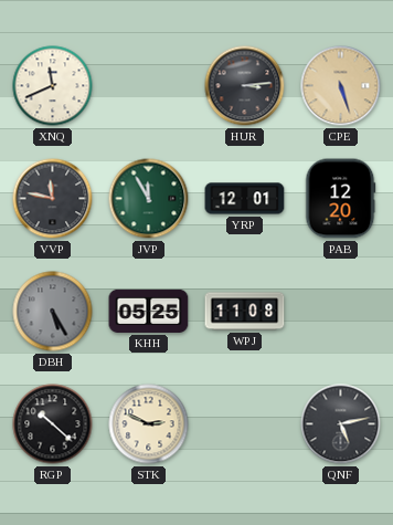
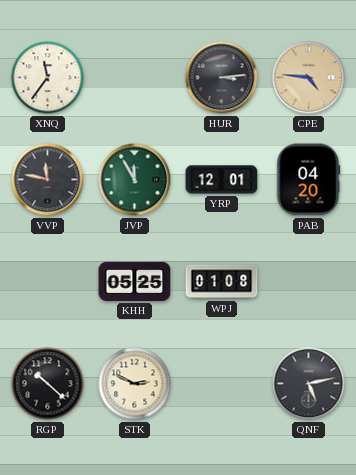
XNQ: 11:41 -> 11:36 (48, 78)
CPE: 5:27 -> 4:46 (309, 78)
PAB: 12:20 -> 04:20 (309, 180)
DBH: 5:25 -> none (53, 312)
WPJ: 11:08 -> 01:08 (222, 282)
